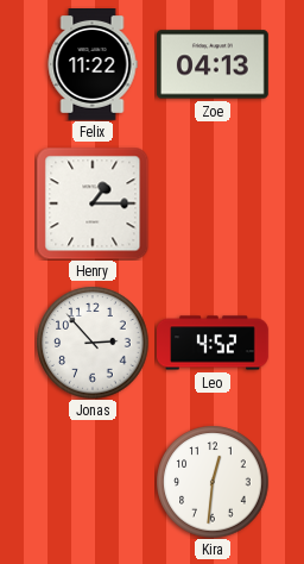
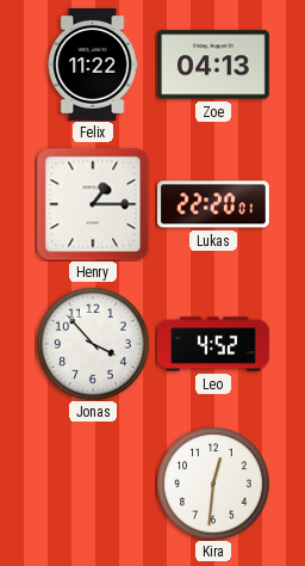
Lukas: none -> 22:20 (214, 204)
Jonas: 2:53 -> 3:53 (93, 344)
